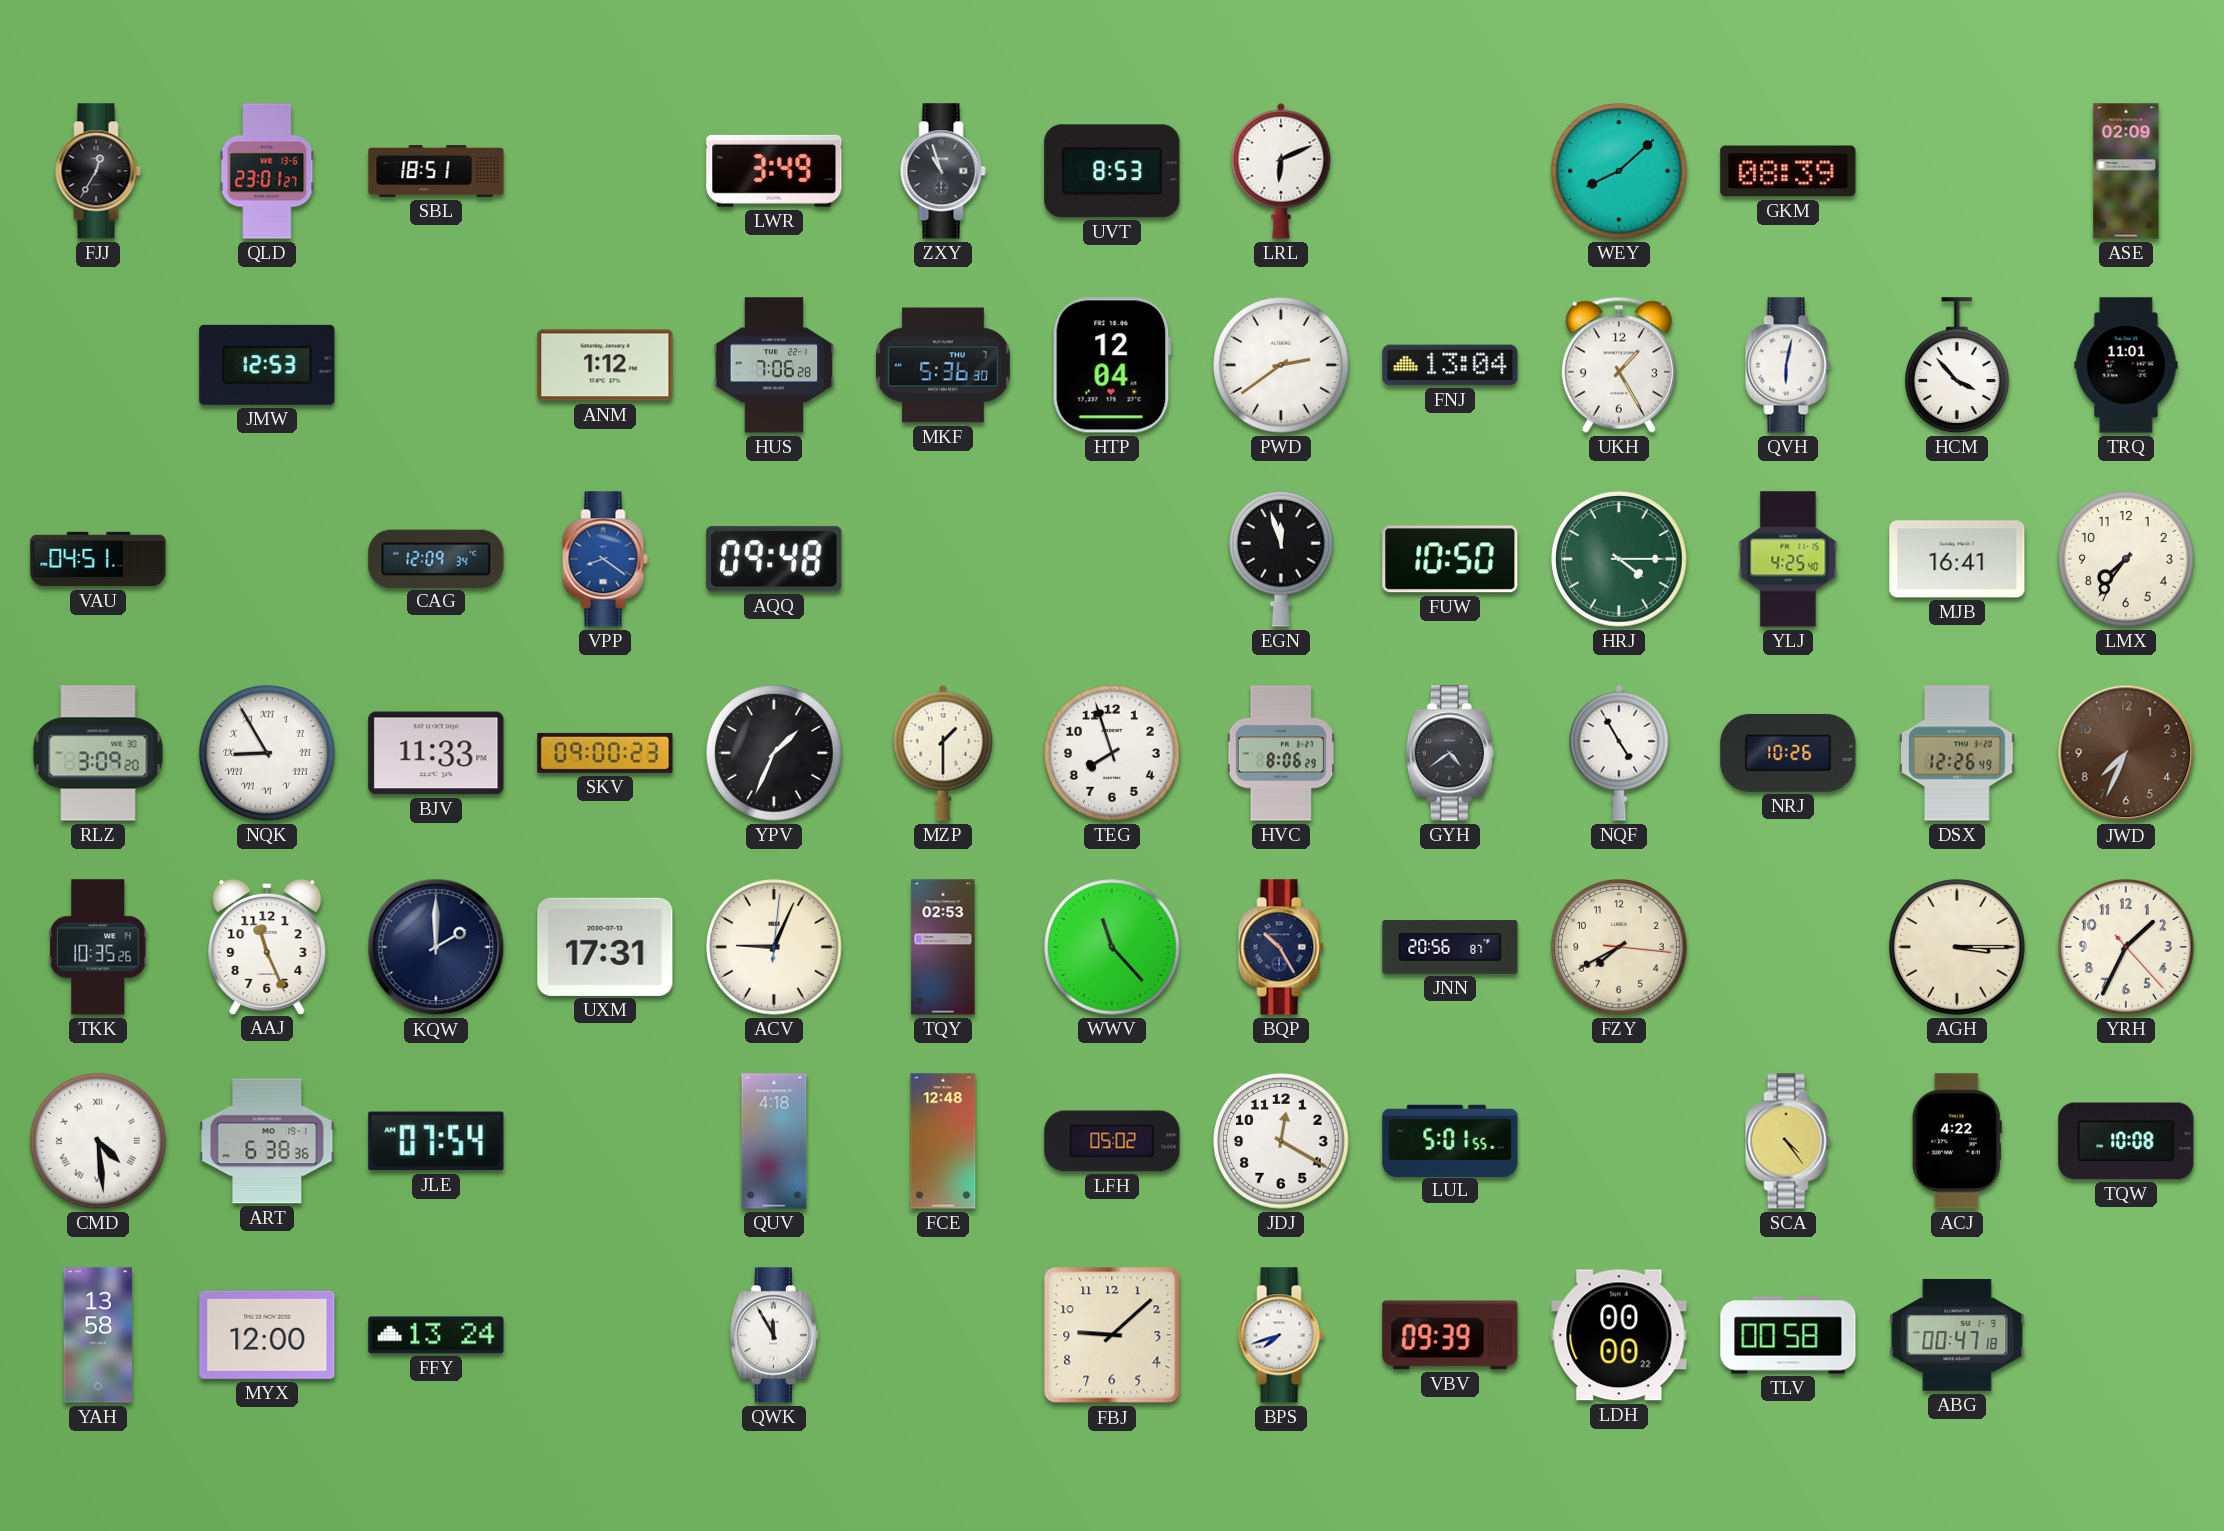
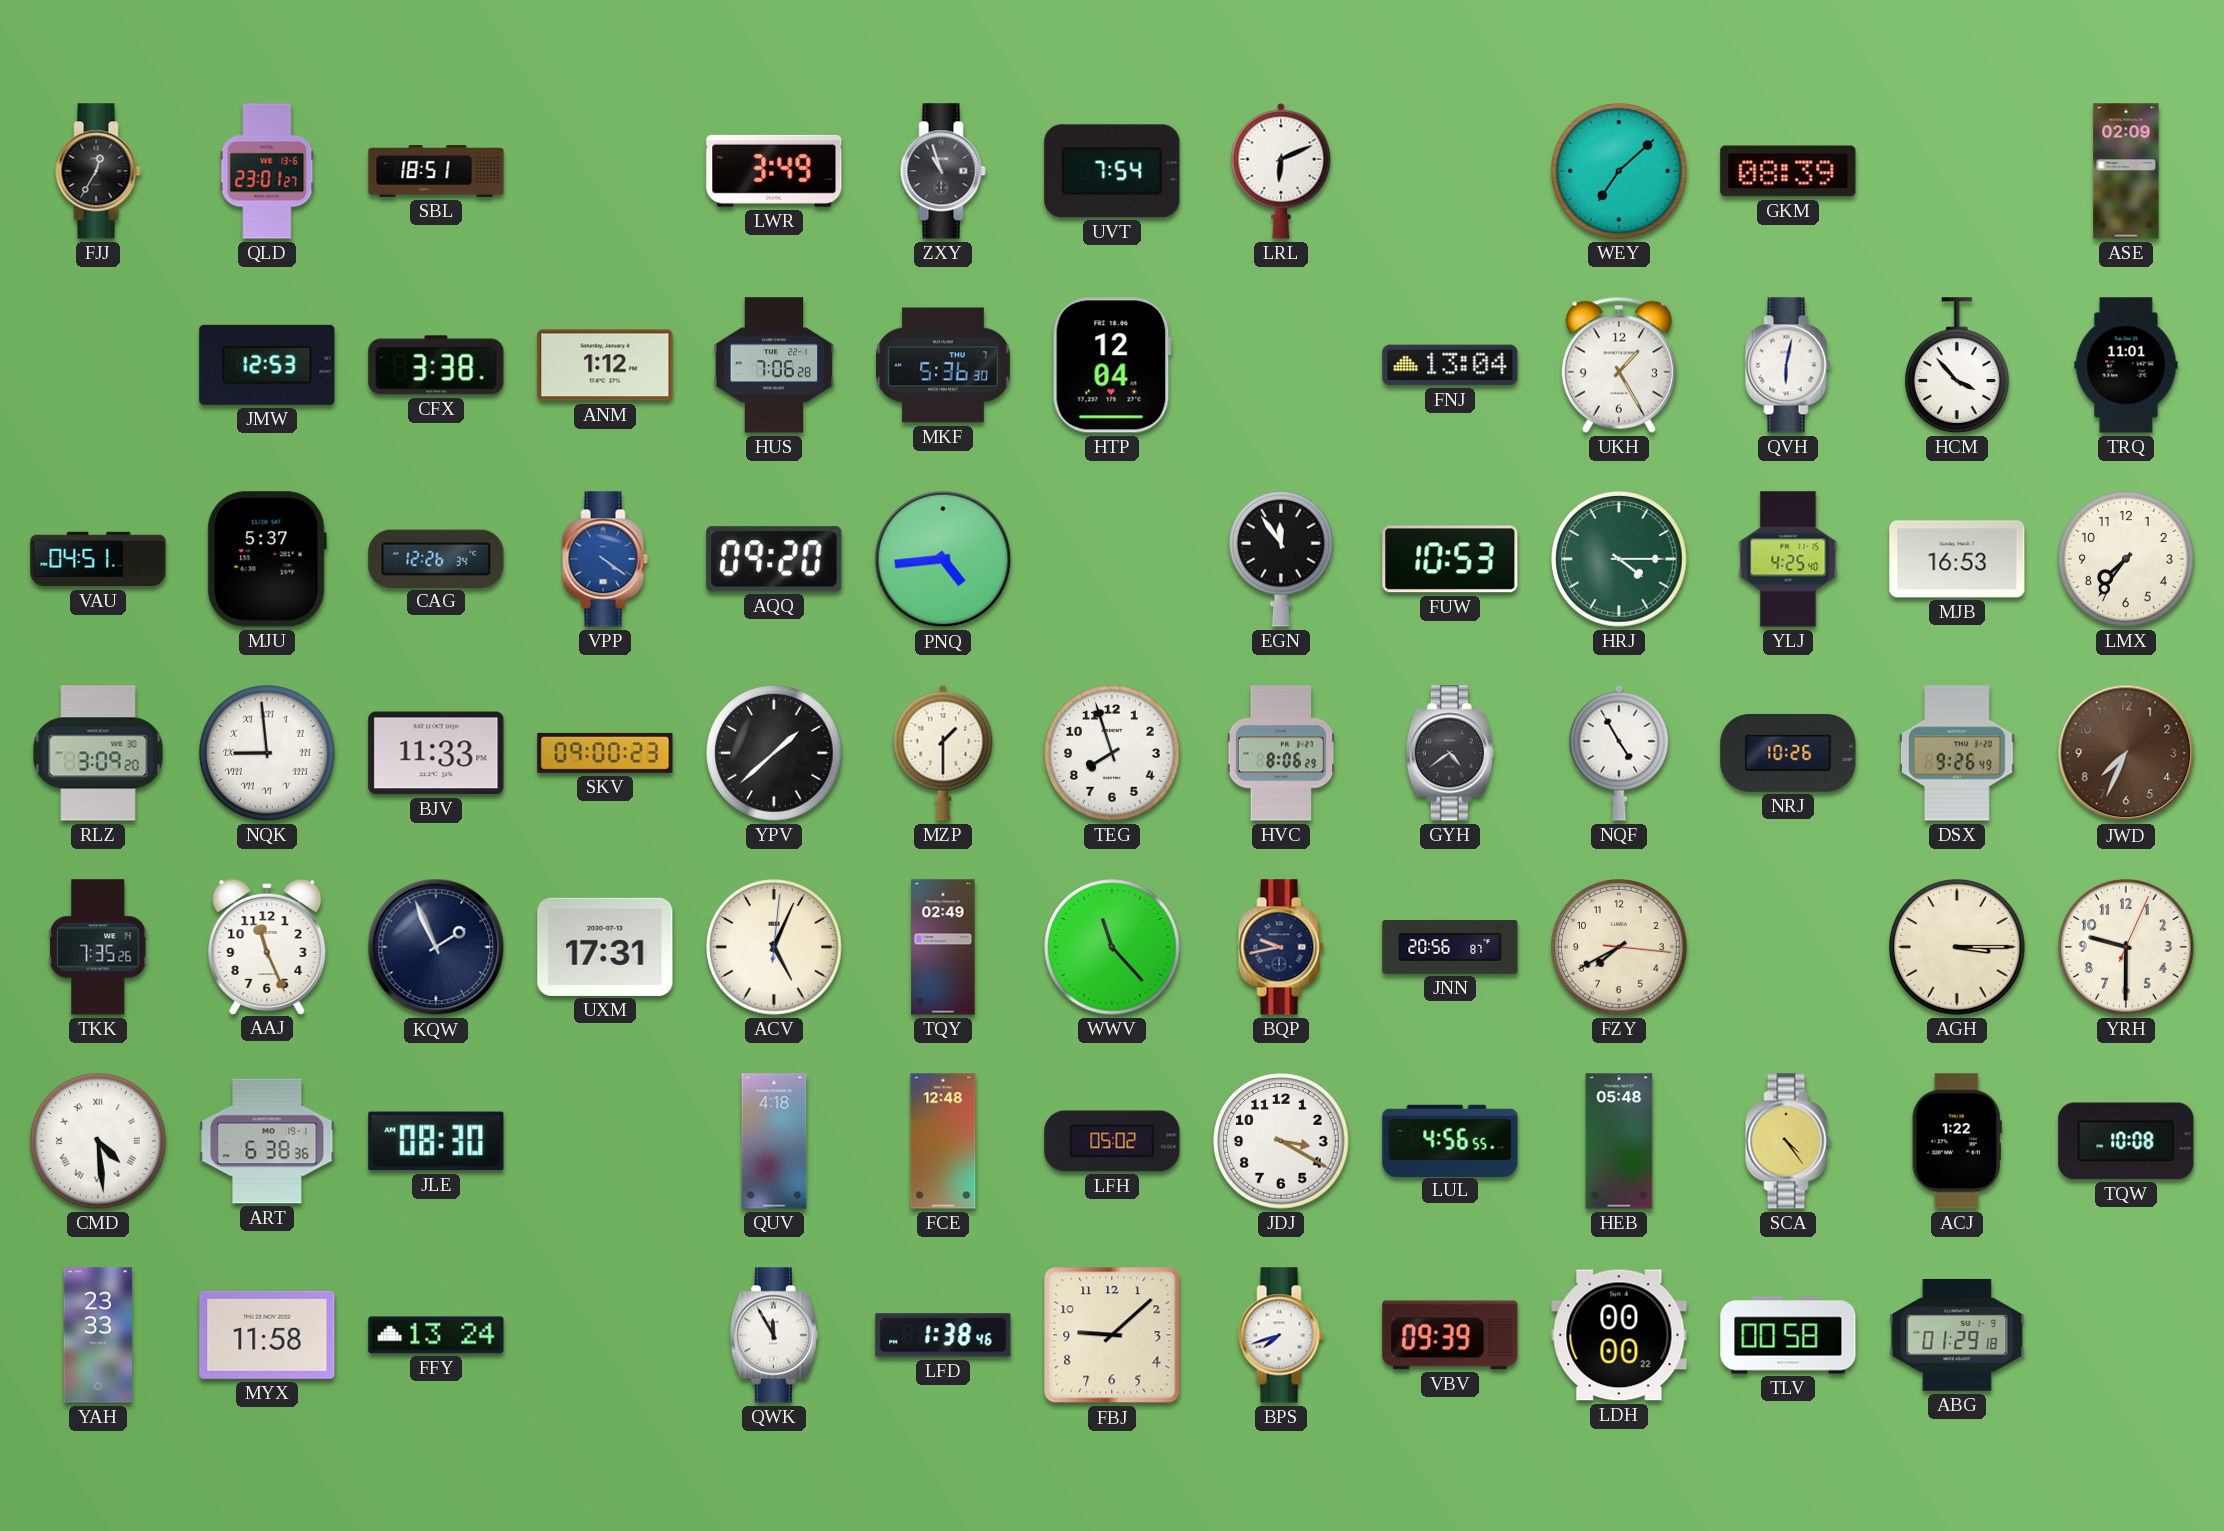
UVT: 8:53 -> 7:54 (1112, 171)
WEY: 8:08 -> 7:08 (1619, 171)
CFX: none -> 3:38 (436, 365)
PWD: 2:39 -> none (1281, 365)
MJU: none -> 5:37 (267, 559)
CAG: 12:09 -> 12:26 (436, 558)
VPP: 8:21 -> 4:21 (605, 559)
AQQ: 09:48 -> 09:20 (774, 559)
PNQ: none -> 4:44 (943, 559)
EGN: 11:57 -> 11:54 (1282, 559)
FUW: 10:50 -> 10:53 (1450, 559)
MJB: 16:41 -> 16:53 (1957, 559)
NQK: 8:55 -> 8:59 (267, 753)
YPV: 1:34 -> 1:38 (774, 753)
DSX: 12:26 -> 9:26 (1957, 753)
TKK: 10:35 -> 7:35 (99, 947)
KQW: 2:00 -> 1:56 (436, 947)
ACV: 9:04 -> 5:04 (774, 947)
TQY: 02:53 -> 02:49 (943, 947)
BQP: 10:25 -> 9:43 (1281, 947)
YRH: 1:34 -> 9:30 (2126, 947)
JLE: 07:54 -> 08:30 (436, 1141)
JDJ: 12:20 -> 3:20 (1281, 1141)
LUL: 5:01 -> 4:56 (1450, 1140)
HEB: none -> 05:48 (1619, 1141)
ACJ: 4:22 -> 1:22 (1957, 1141)
YAH: 13:58 -> 23:33 (98, 1335)
MYX: 12:00 -> 11:58 (267, 1335)
LFD: none -> 1:38 (943, 1335)
ABG: 00:47 -> 01:29 (1957, 1335)
